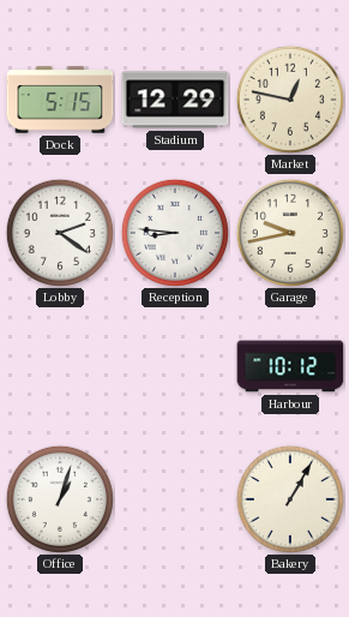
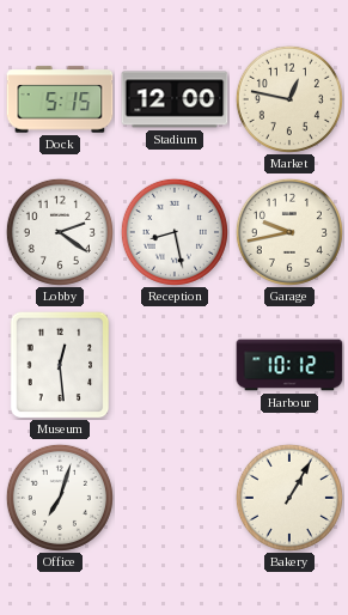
Stadium: 12:29 -> 12:00 (175, 99)
Reception: 8:46 -> 8:28 (175, 232)
Museum: none -> 12:29 (60, 365)
Office: 1:03 -> 7:03 (60, 498)
